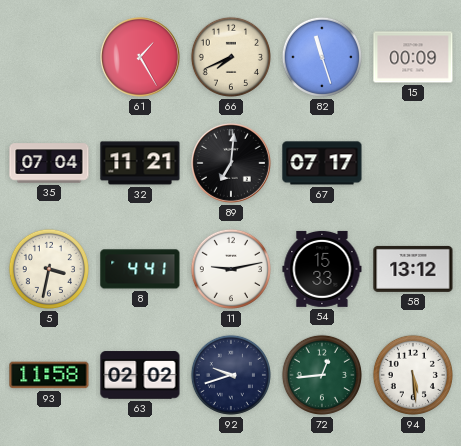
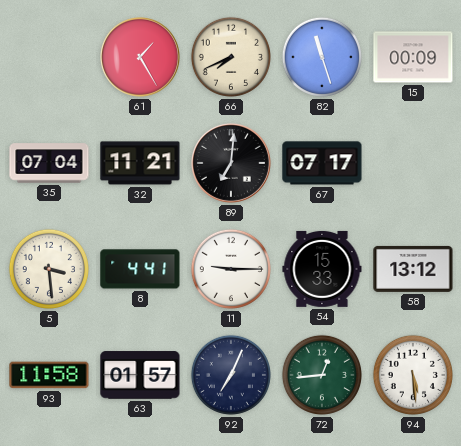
5: 3:32 -> 3:29 (49, 269)
11: 9:13 -> 9:15 (231, 269)
63: 02:02 -> 01:57 (140, 375)
92: 9:42 -> 7:04 (231, 375)
